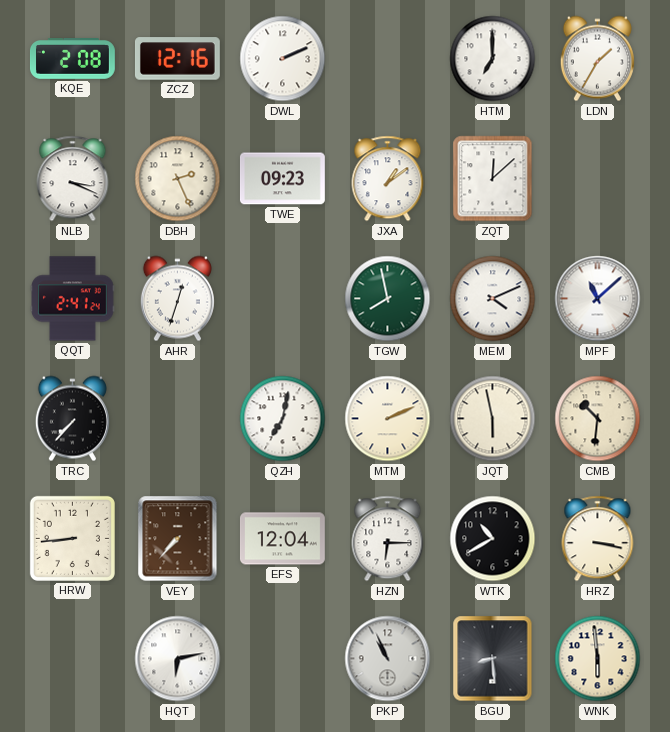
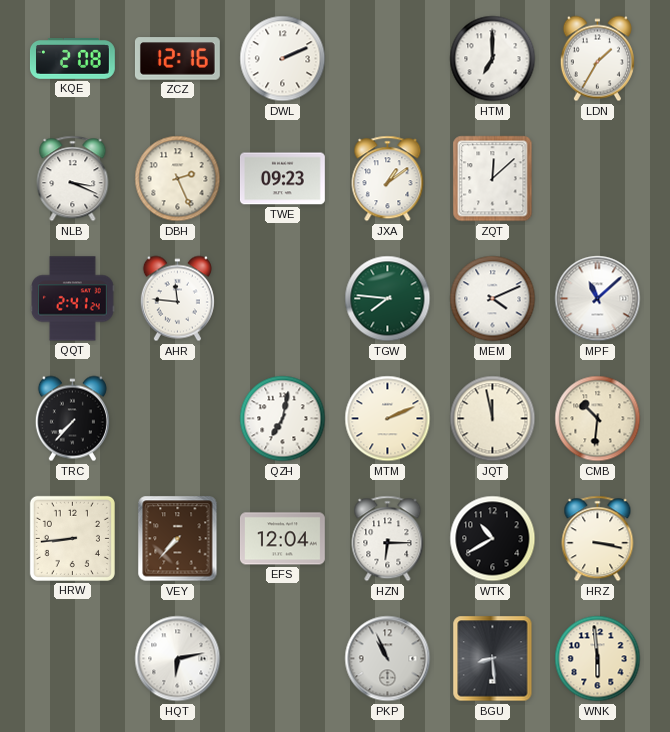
AHR: 12:33 -> 11:46 (177, 299)
TGW: 7:58 -> 7:46 (388, 299)
JQT: 5:58 -> 11:58 (493, 419)
